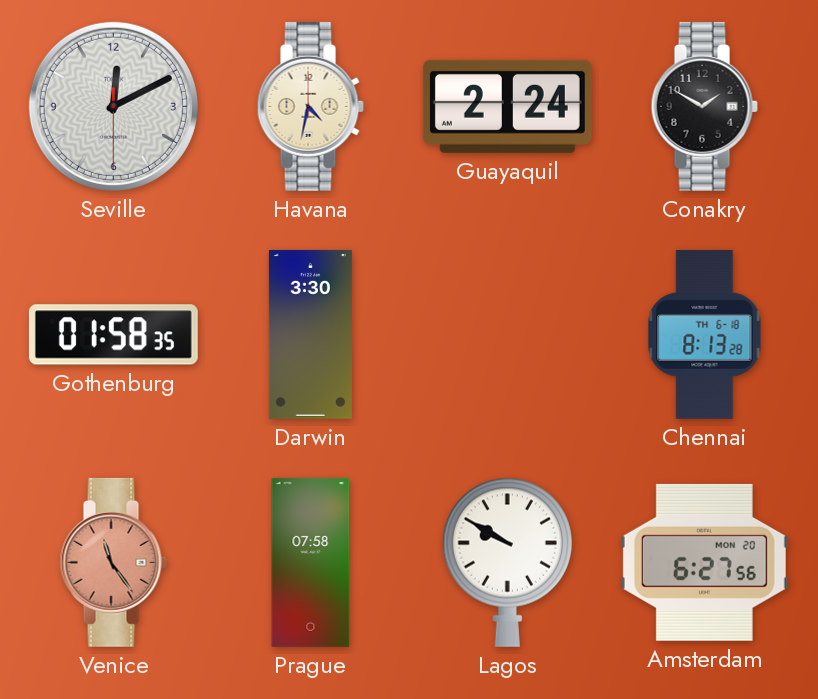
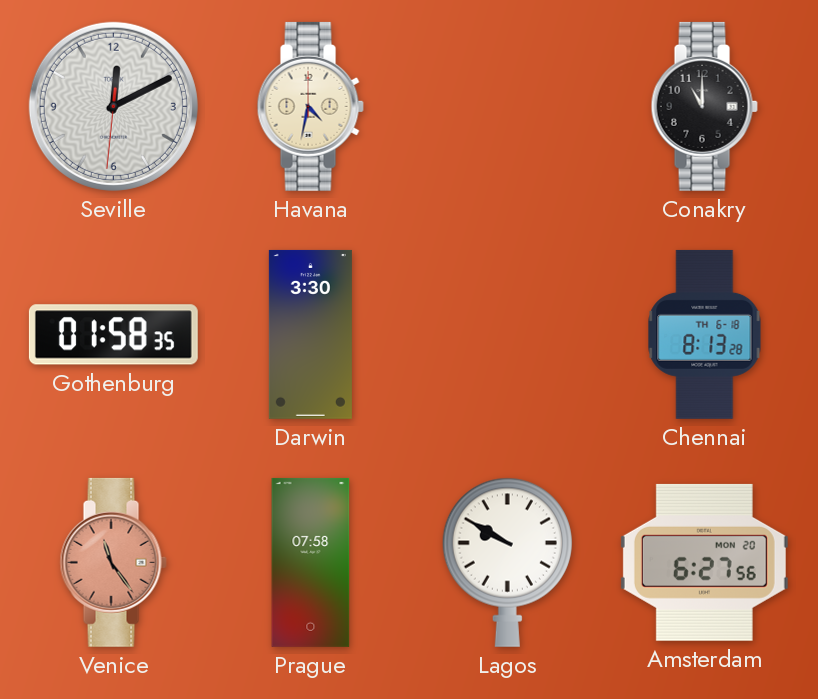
Seville: 12:10:30 -> 12:10:31 (113, 106)
Guayaquil: 2:24 -> none (507, 106)
Conakry: 1:50 -> 11:00 (704, 106)
